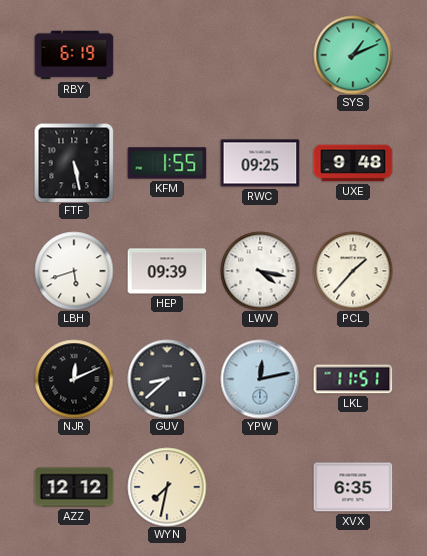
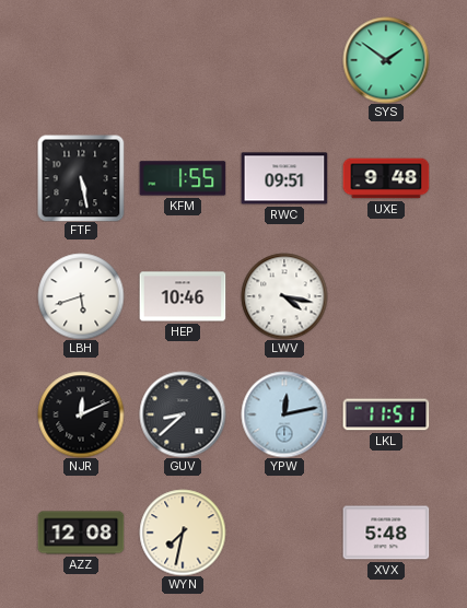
RBY: 6:19 -> none (74, 55)
SYS: 1:11 -> 1:51 (386, 60)
RWC: 09:25 -> 09:51 (284, 178)
HEP: 09:39 -> 10:46 (183, 296)
PCL: 1:37 -> none (353, 271)
AZZ: 12:12 -> 12:08 (81, 533)
XVX: 6:35 -> 5:48 (386, 533)
